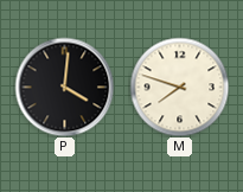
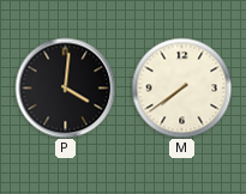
M: 7:48 -> 7:39 (181, 87)
